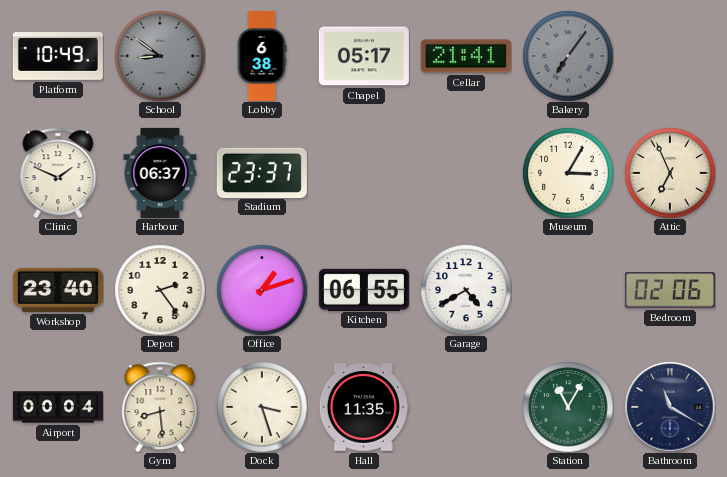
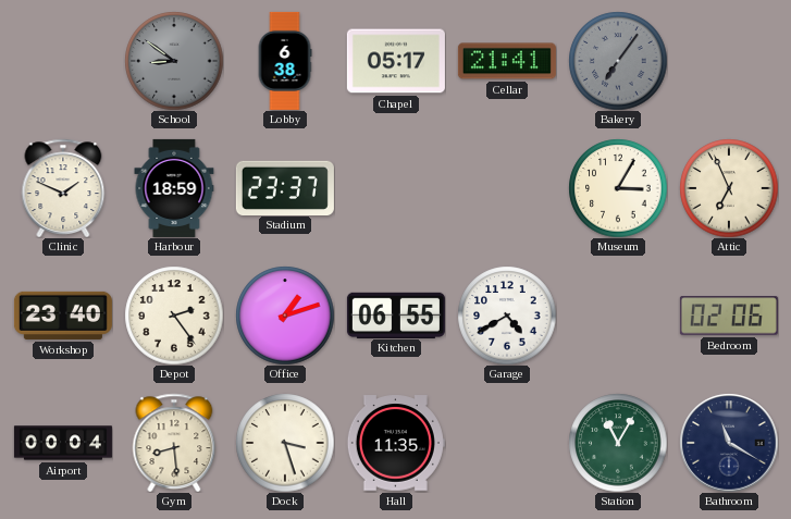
Platform: 10:49 -> none (58, 57)
Harbour: 06:37 -> 18:59 (174, 188)
